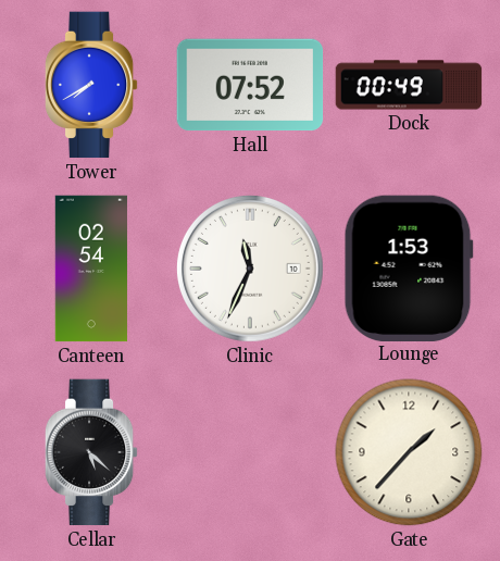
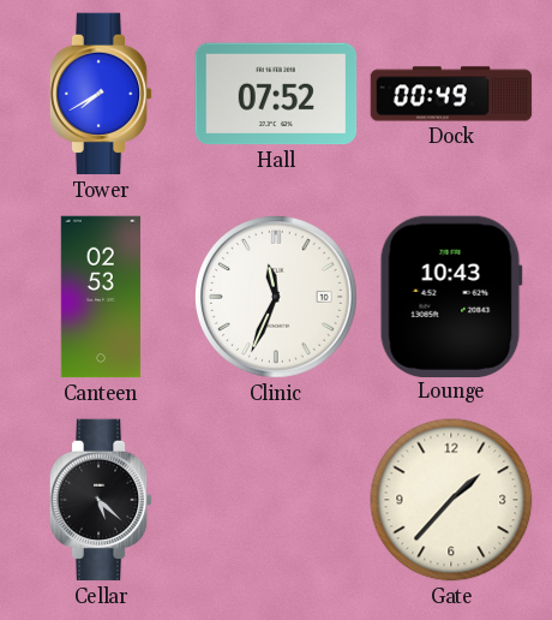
Canteen: 02:54 -> 02:53 (101, 297)
Lounge: 1:53 -> 10:43 (451, 296)
